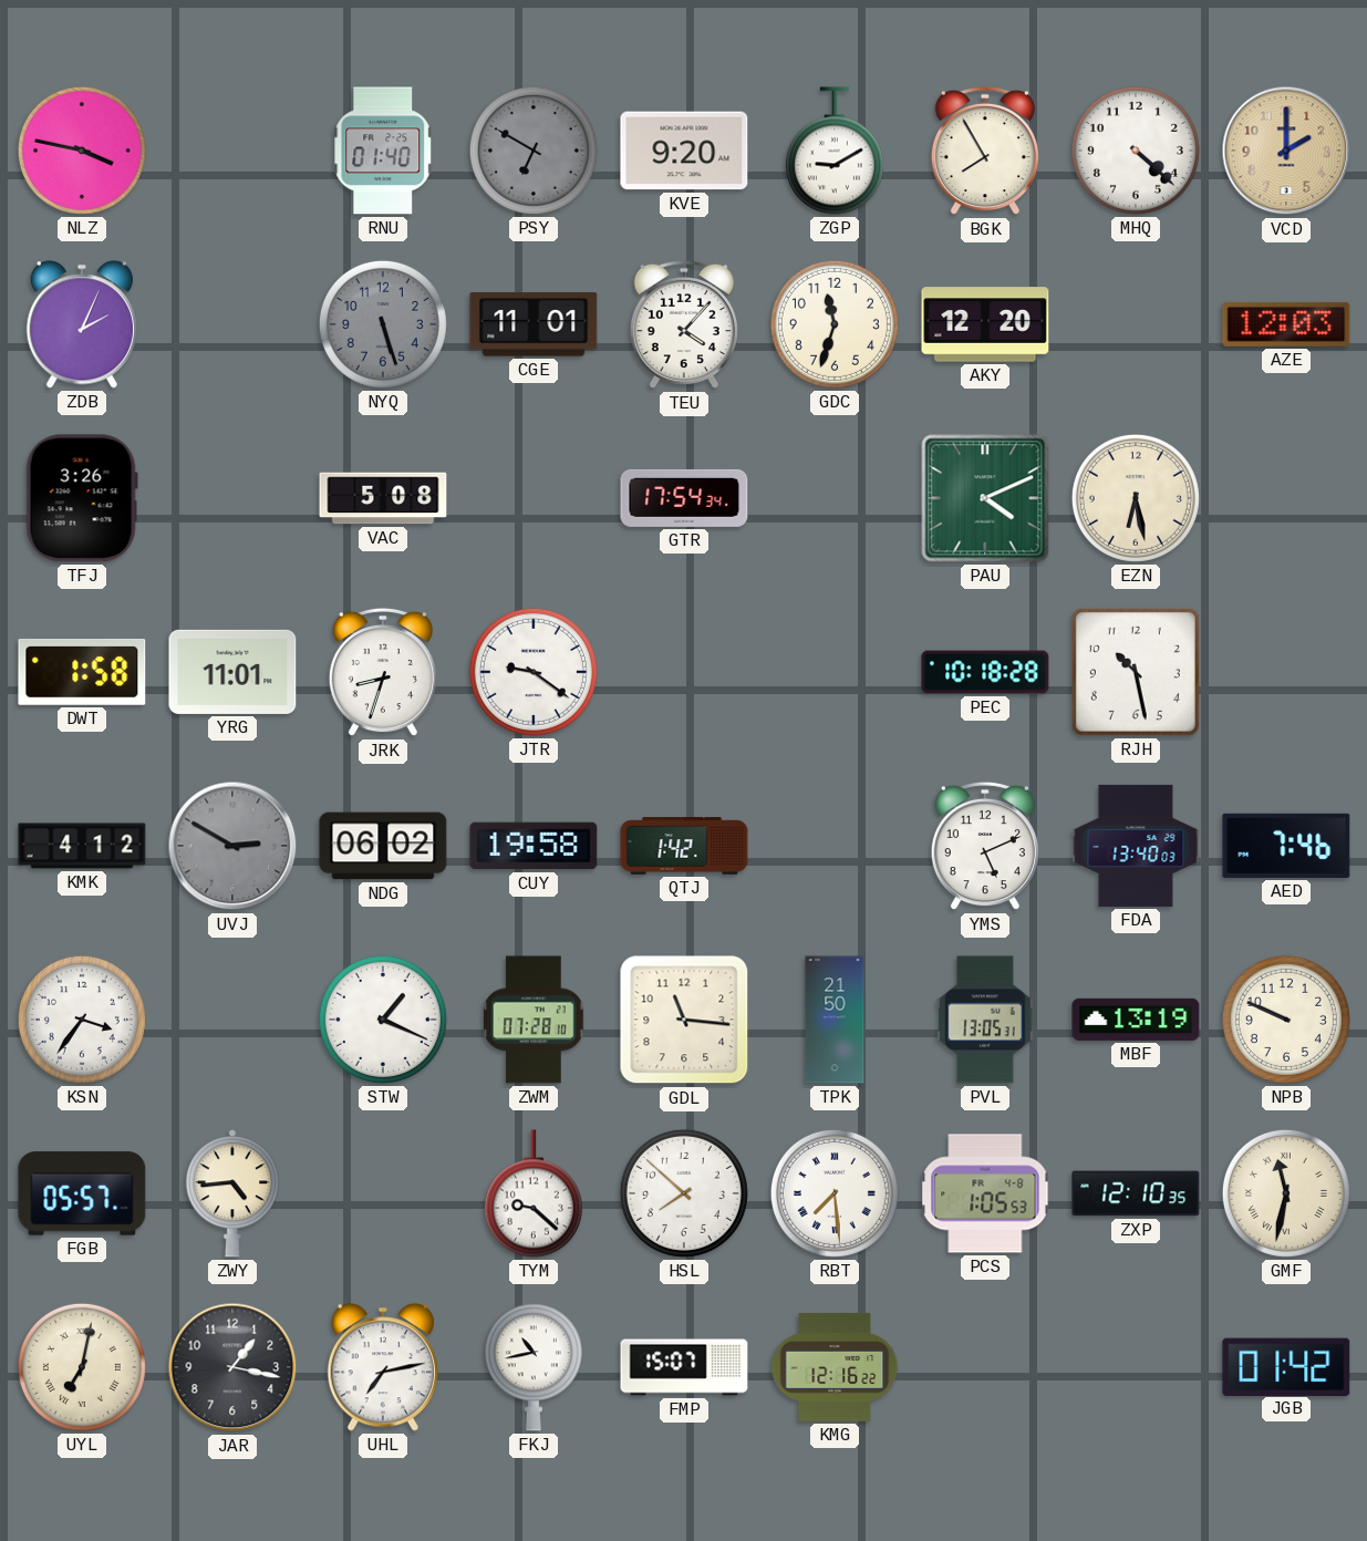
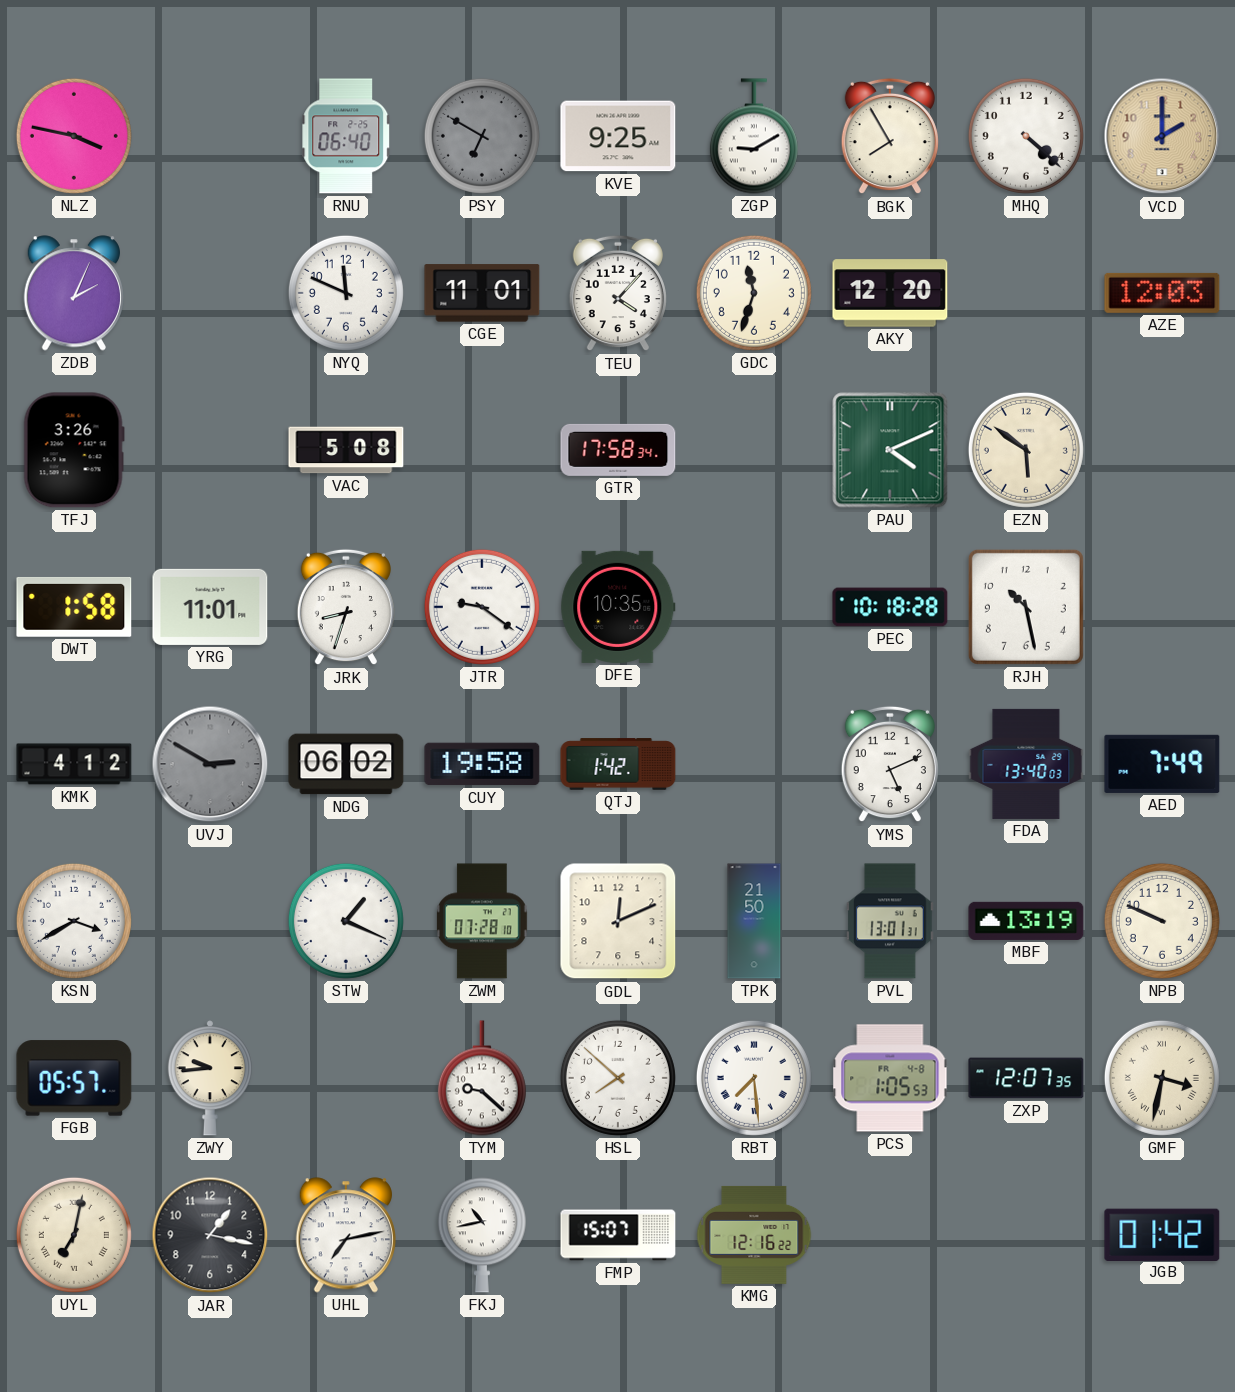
RNU: 01:40 -> 06:40 (346, 136)
KVE: 9:20 -> 9:25 (618, 136)
NYQ: 5:27 -> 11:49 (346, 293)
NYQ dial: grey -> white (346, 293)
GTR: 17:54 -> 17:58 (618, 450)
EZN: 6:28 -> 5:51 (1026, 450)
DFE: none -> 10:35 (618, 607)
AED: 7:46 -> 7:49 (1162, 764)
KSN: 3:36 -> 3:40 (74, 921)
GDL: 11:16 -> 12:11 (618, 921)
PVL: 13:05 -> 13:01 (891, 921)
ZWY: 4:44 -> 9:44 (210, 1078)
ZXP: 12:10 -> 12:07 (1026, 1078)
GMF: 11:32 -> 3:32 (1162, 1078)
